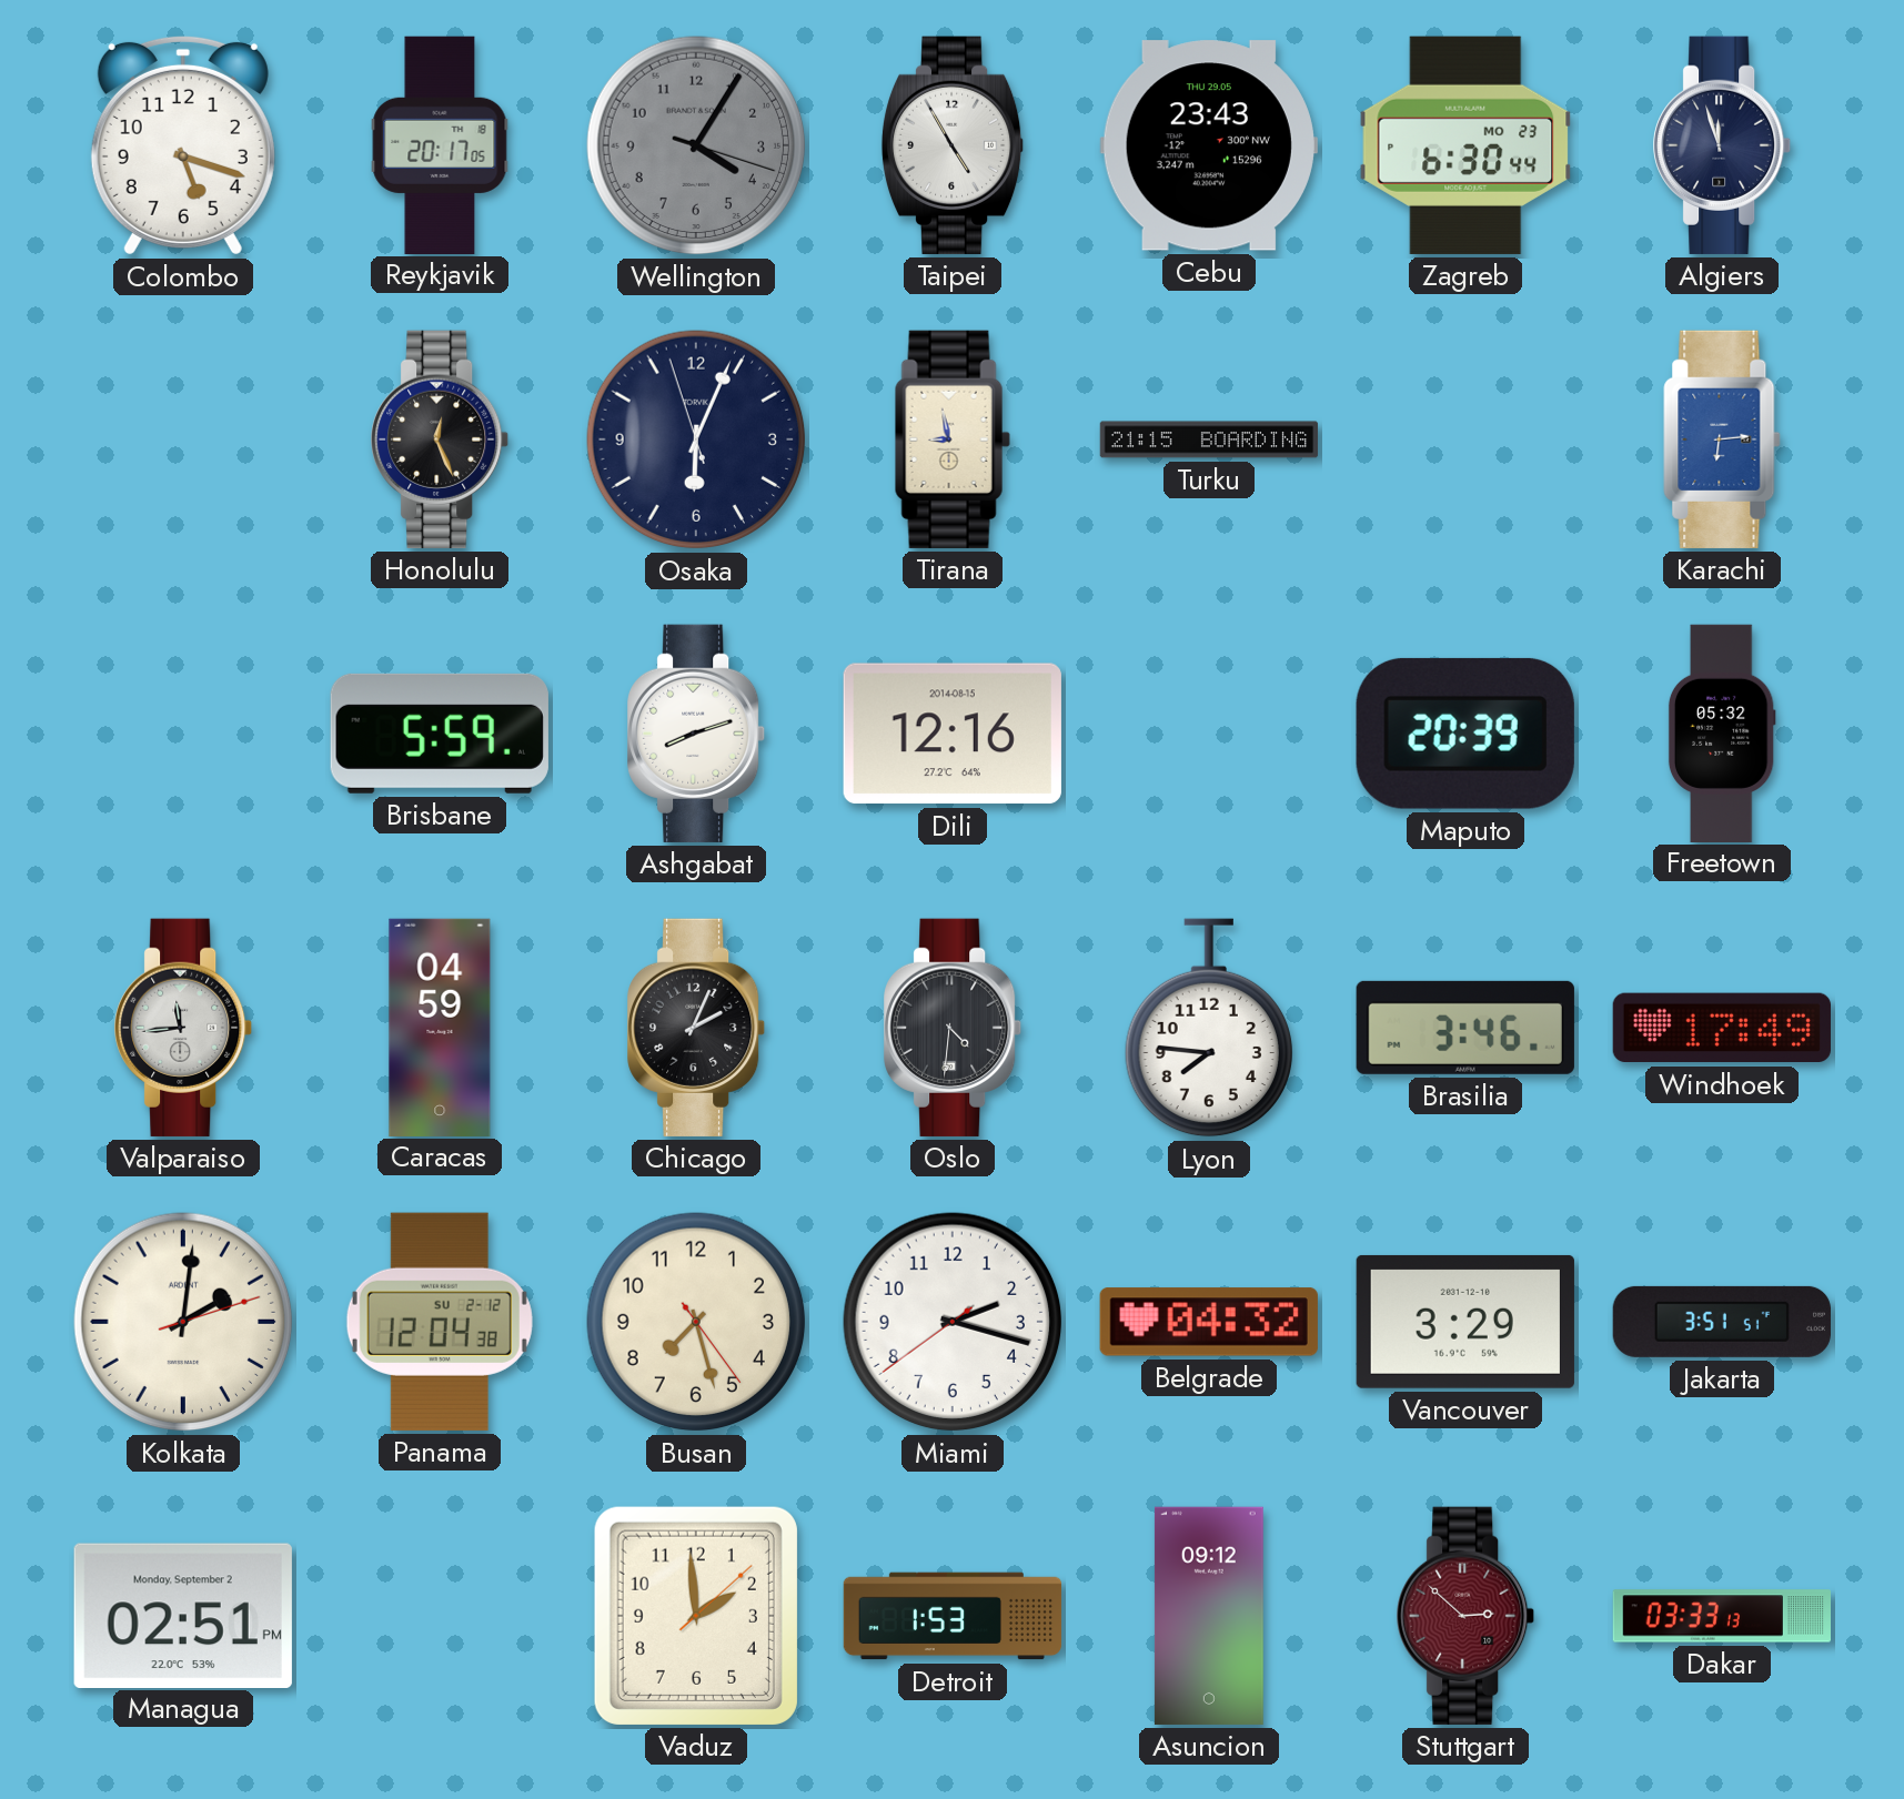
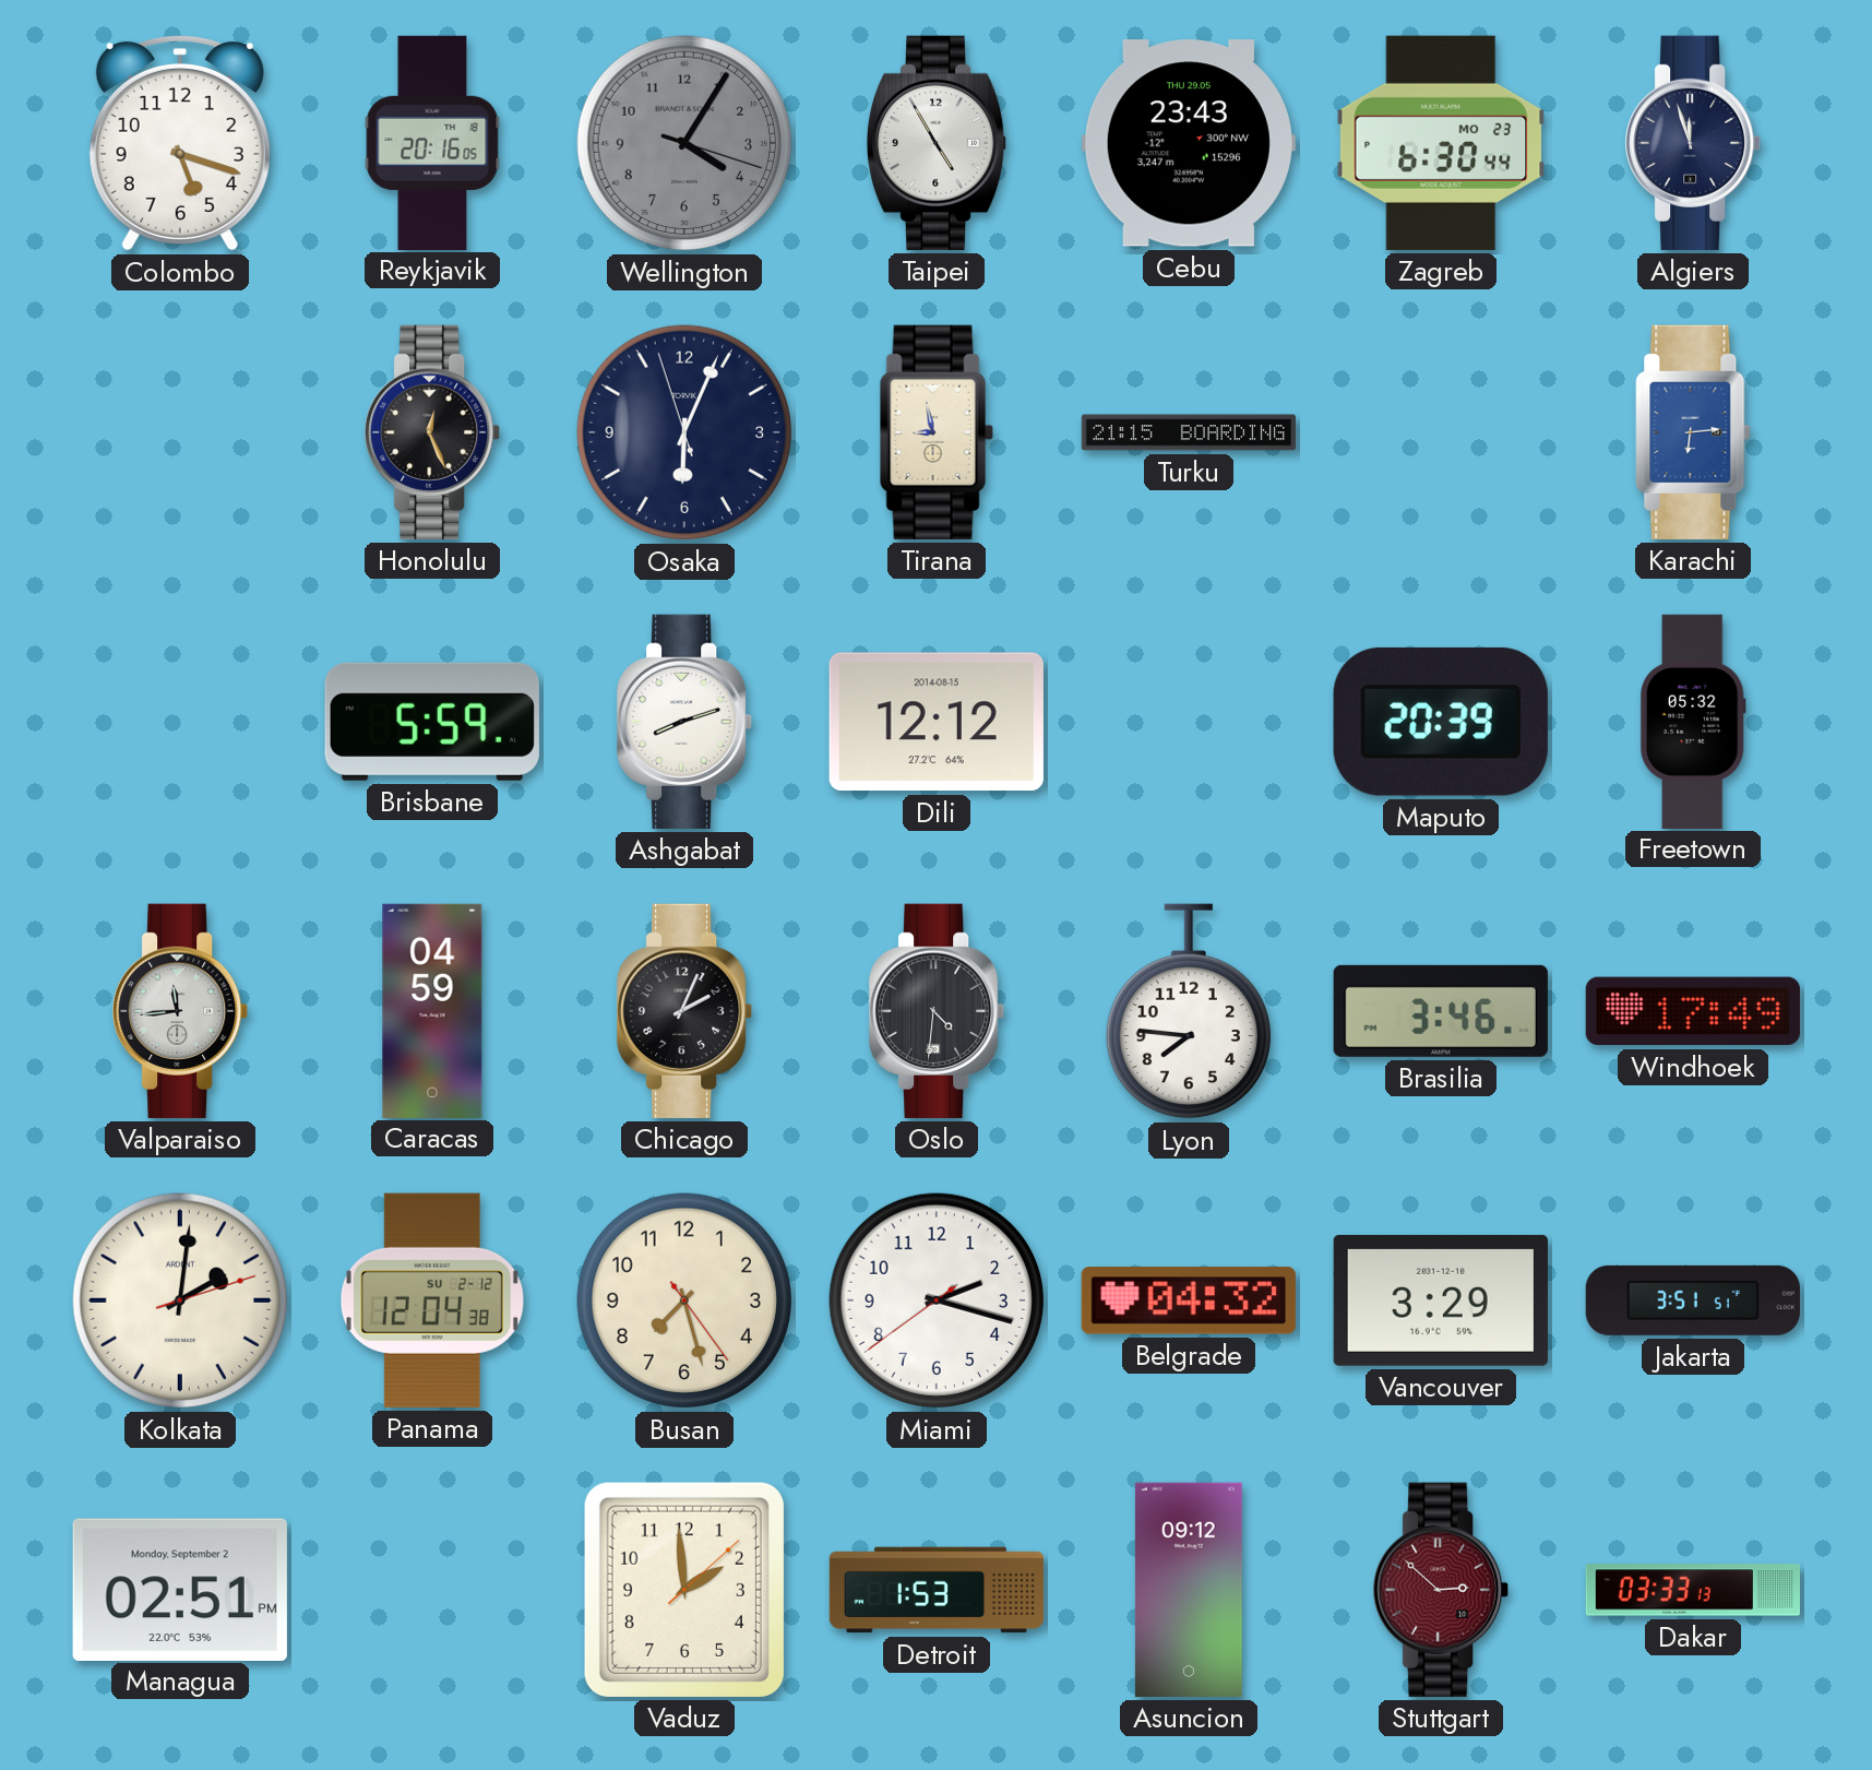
Reykjavik: 20:17 -> 20:16 (432, 142)
Dili: 12:16 -> 12:12 (937, 722)
